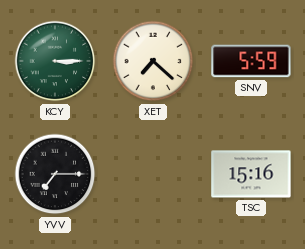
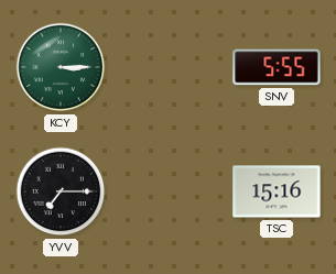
XET: 7:22 -> none (153, 61)
SNV: 5:59 -> 5:55 (277, 67)
